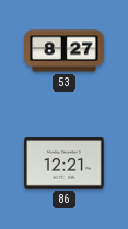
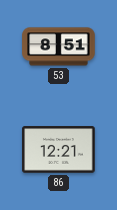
53: 8:27 -> 8:51 (59, 47)
